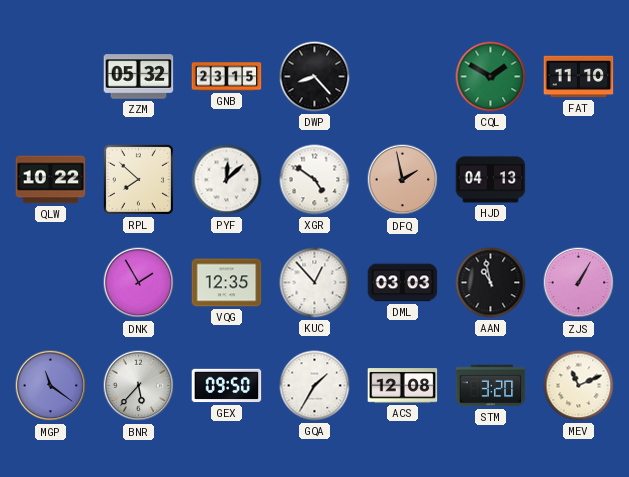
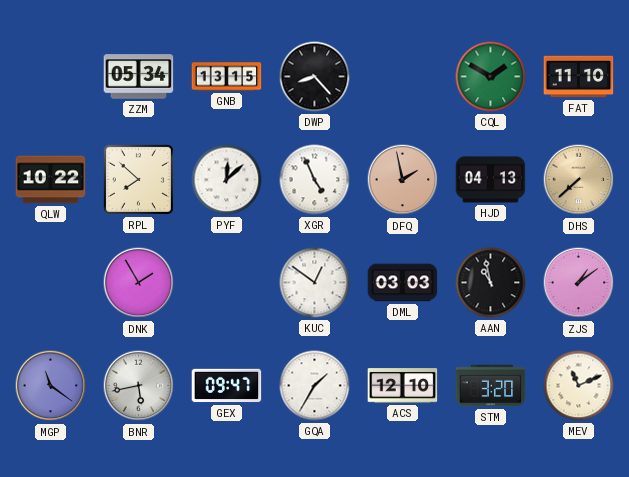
ZZM: 05:32 -> 05:34 (139, 77)
GNB: 23:15 -> 13:15 (227, 77)
XGR: 4:51 -> 4:56 (315, 180)
DHS: none -> 7:38 (579, 180)
VQG: 12:35 -> none (227, 283)
KUC: 12:53 -> 12:51 (315, 283)
ZJS: 1:05 -> 1:09 (579, 283)
BNR: 5:37 -> 5:43 (139, 386)
GEX: 09:50 -> 09:47 (227, 386)
ACS: 12:08 -> 12:10 (403, 386)
